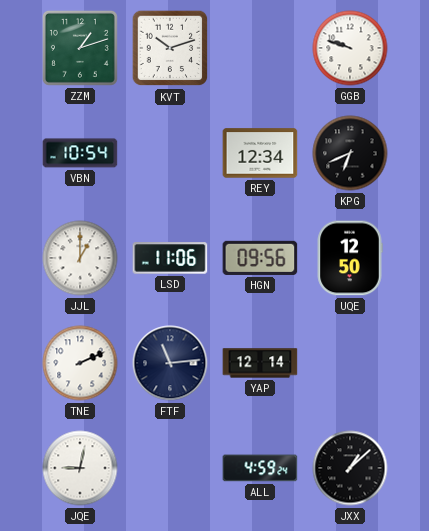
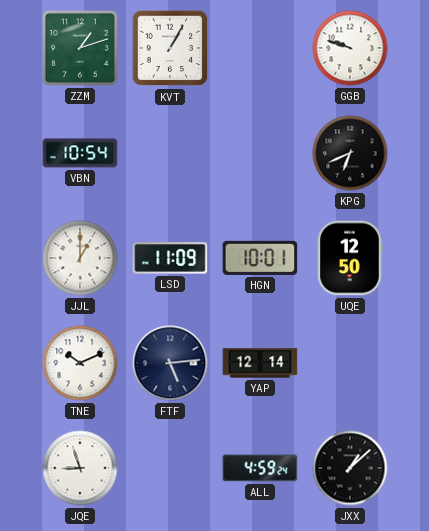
KVT: 10:12 -> 1:05 (170, 48)
REY: 12:34 -> none (260, 153)
LSD: 11:06 -> 11:09 (170, 258)
HGN: 09:56 -> 10:01 (260, 258)
TNE: 2:11 -> 10:11 (80, 363)
FTF: 11:14 -> 5:14 (170, 363)
JQE: 9:02 -> 8:57 (80, 468)
